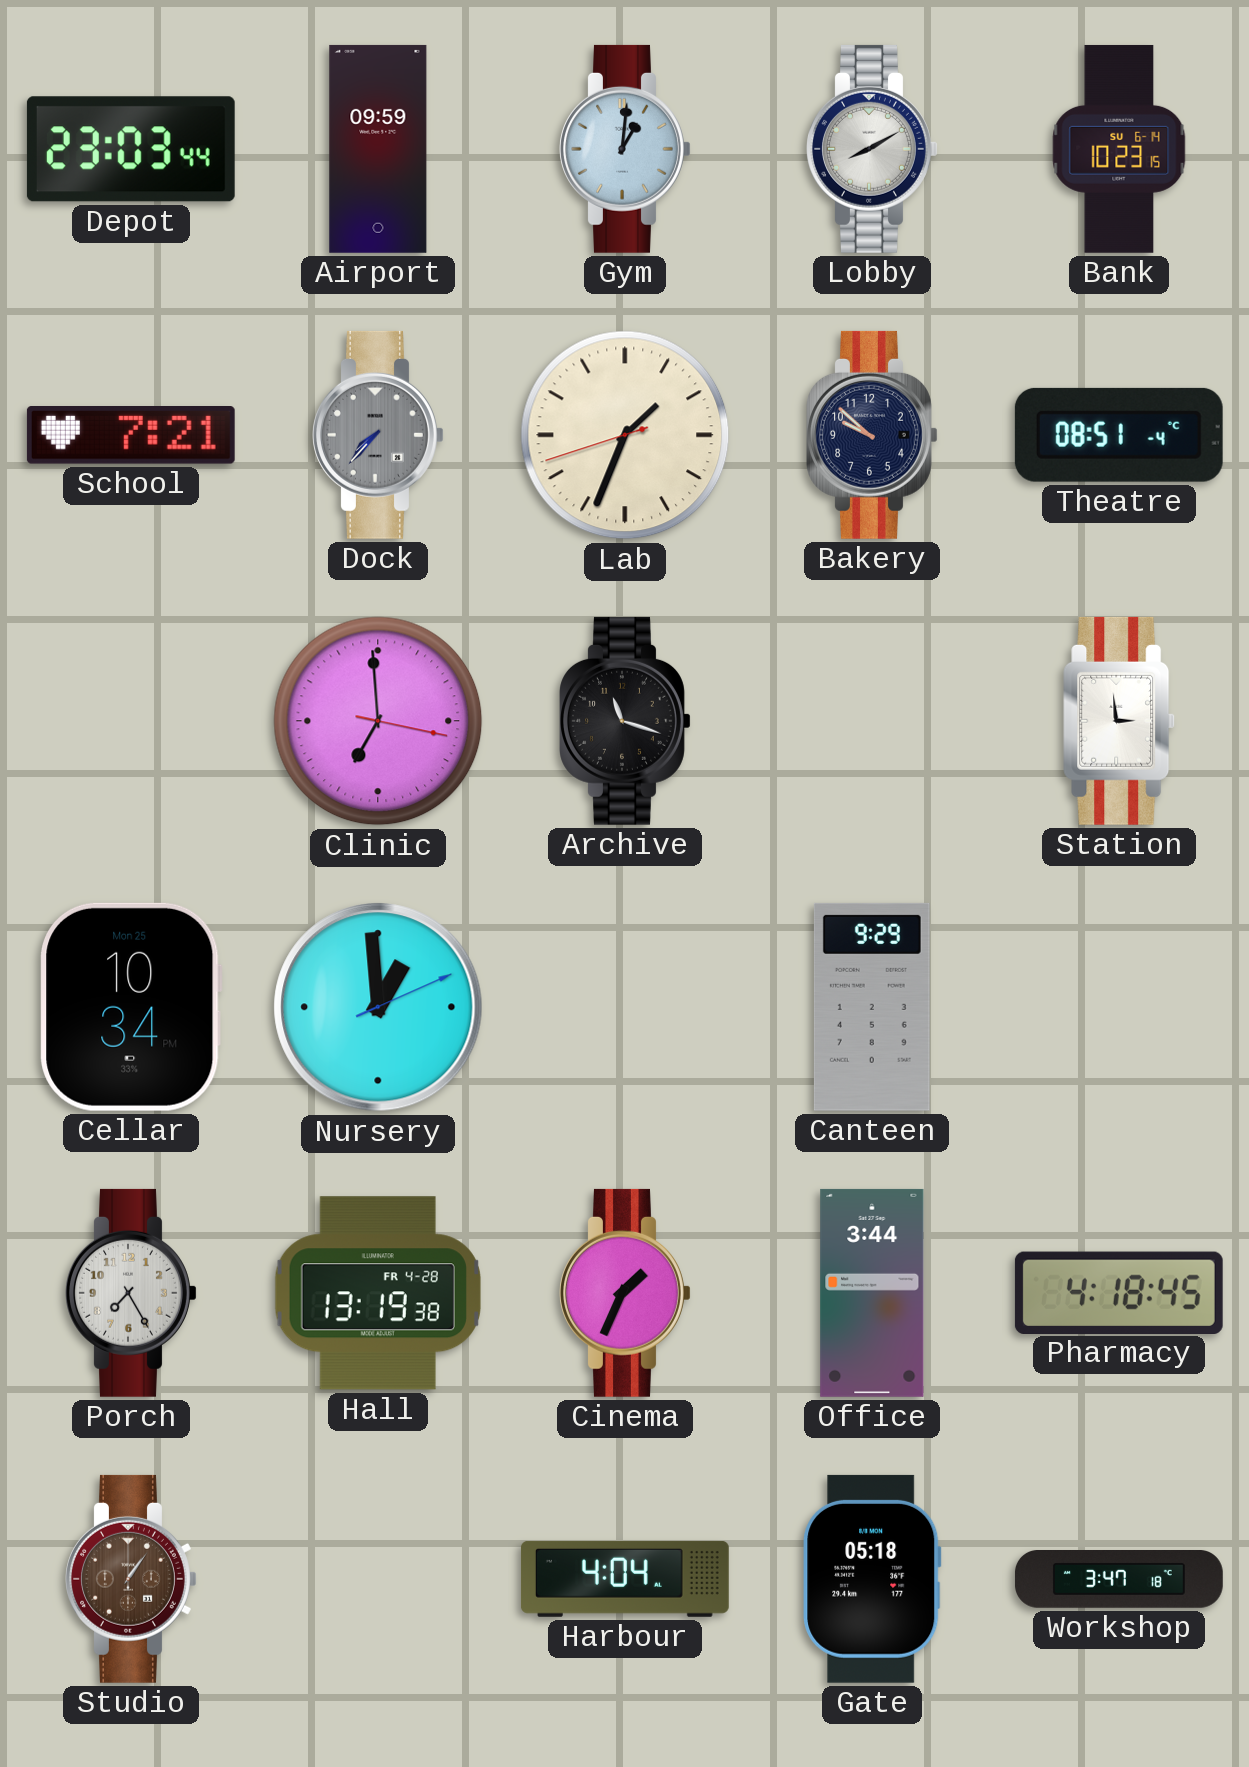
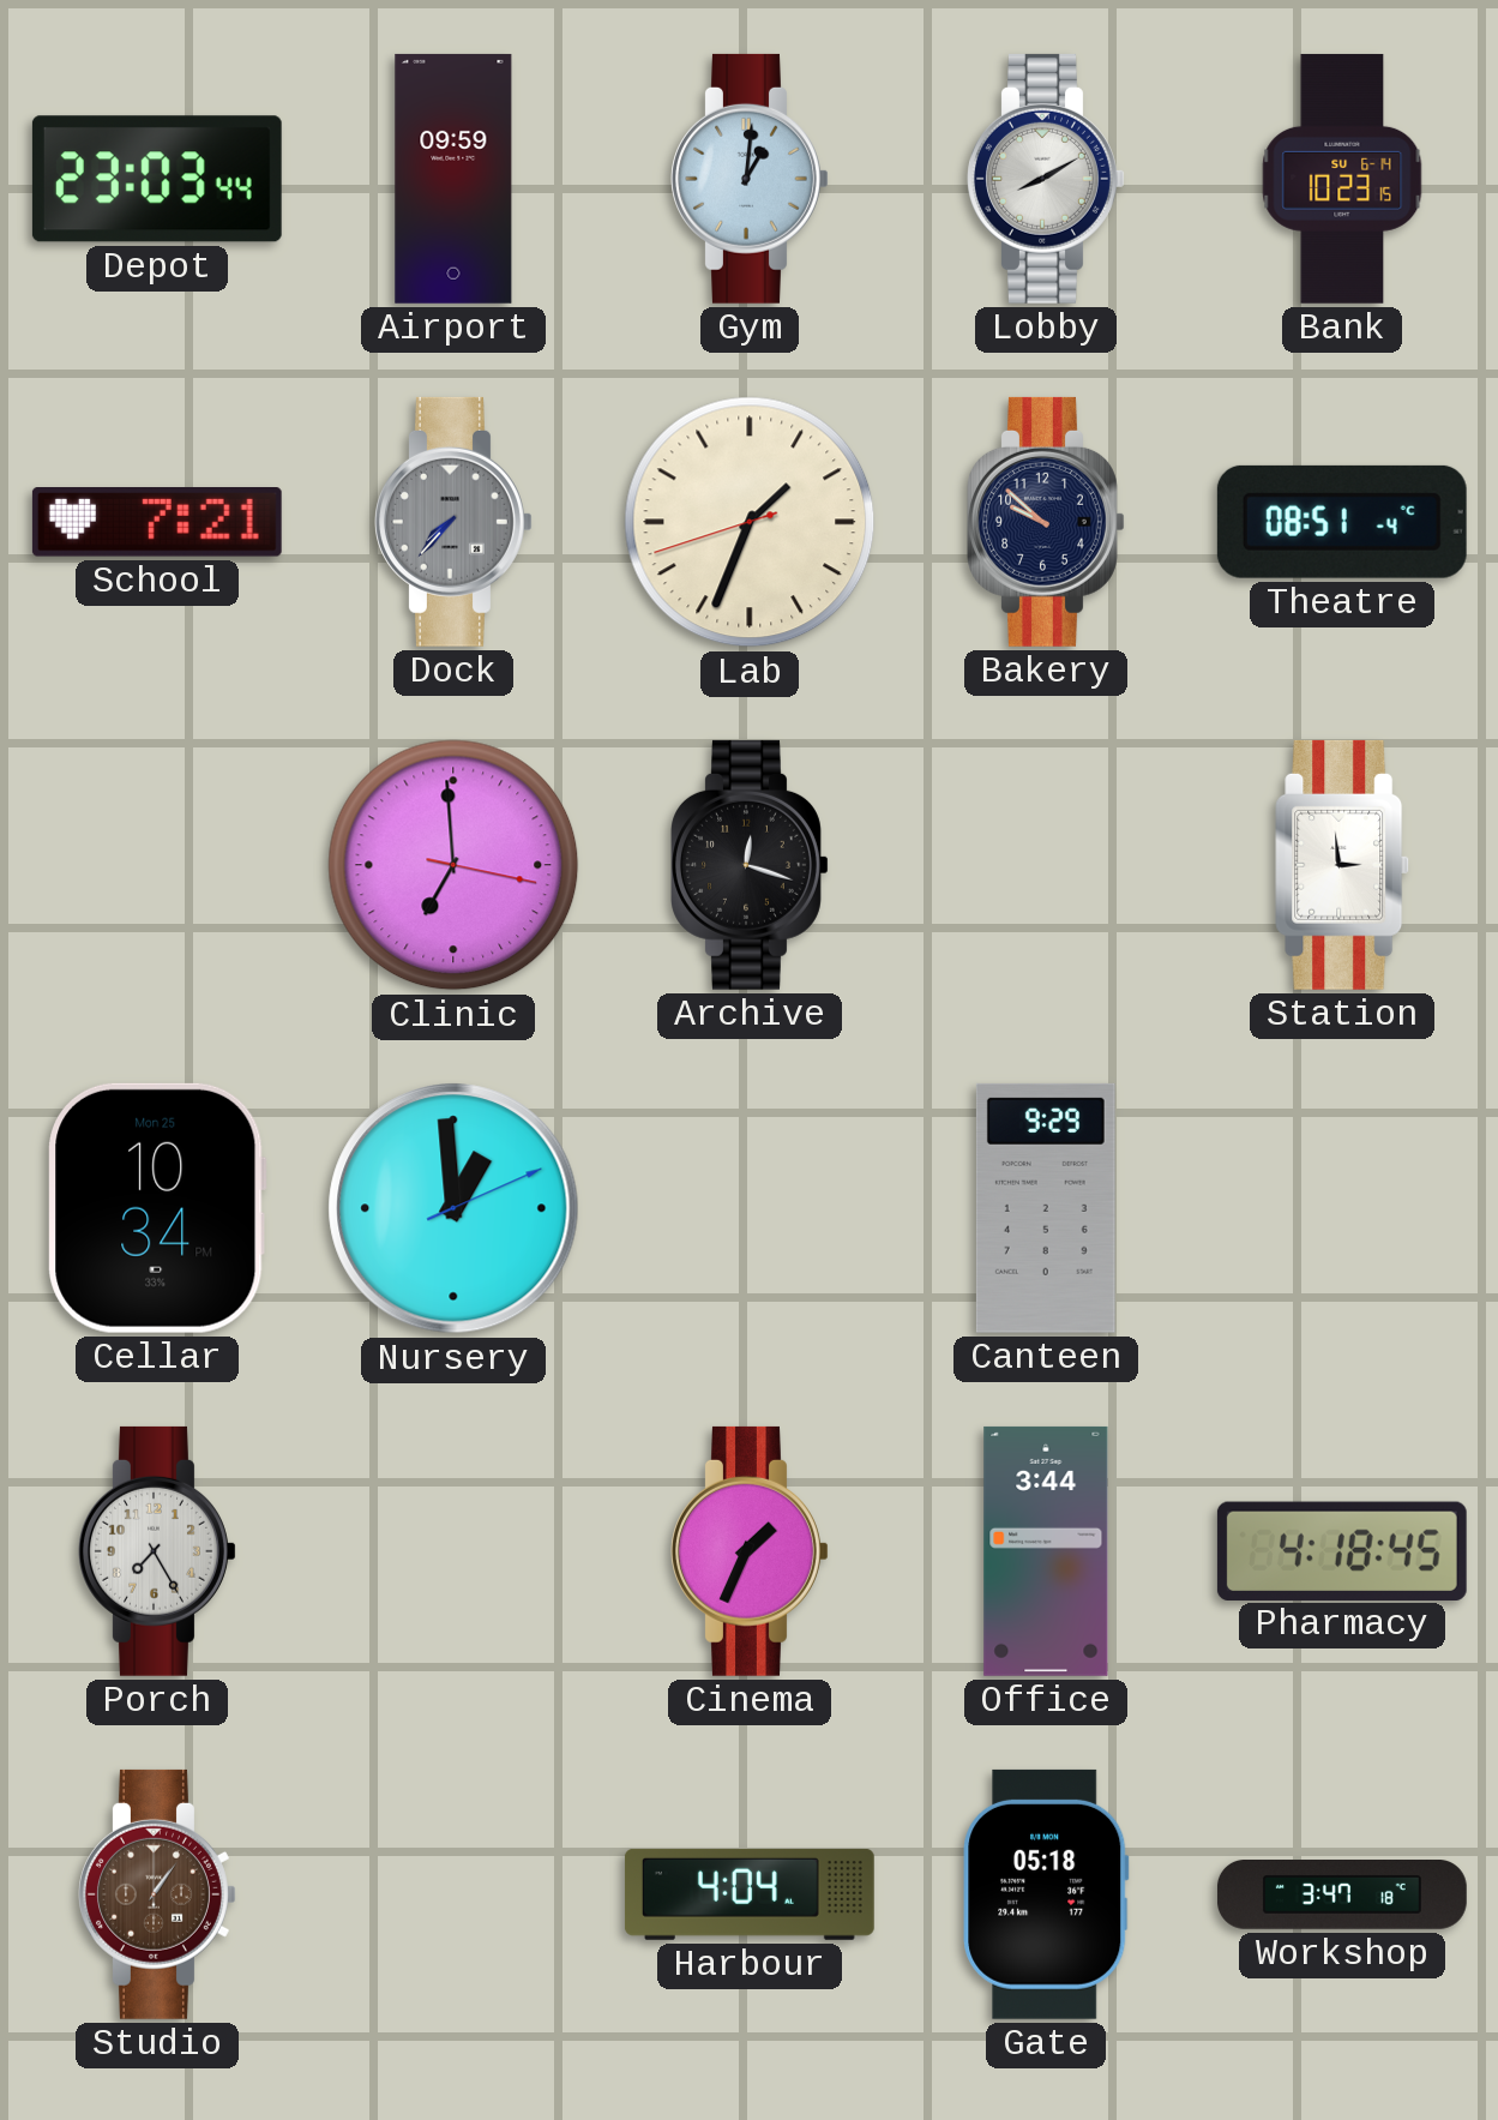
Archive: 11:18 -> 12:18 (750, 865)
Hall: 13:19 -> none (378, 1293)
